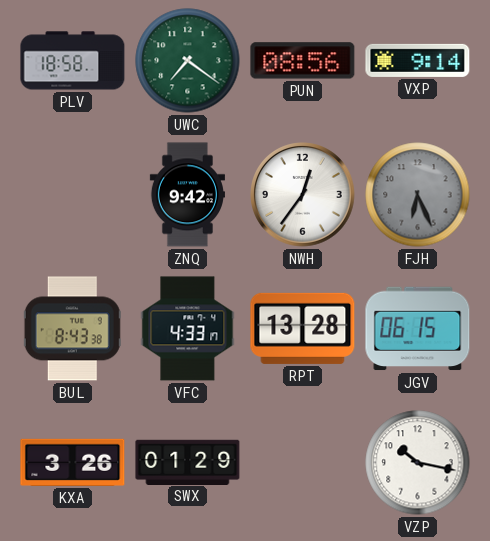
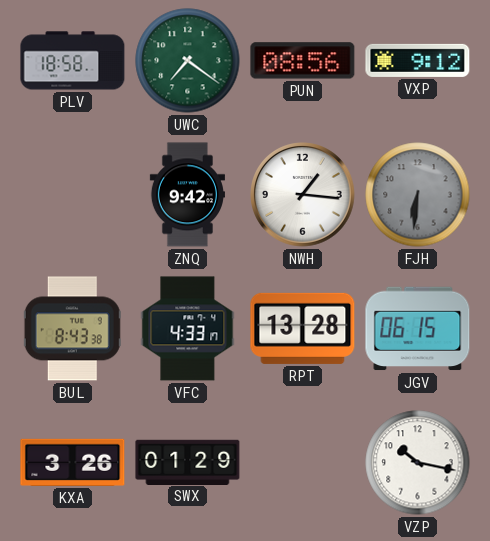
VXP: 9:14 -> 9:12 (418, 60)
NWH: 12:36 -> 1:16 (303, 195)
FJH: 6:26 -> 6:31 (418, 195)
